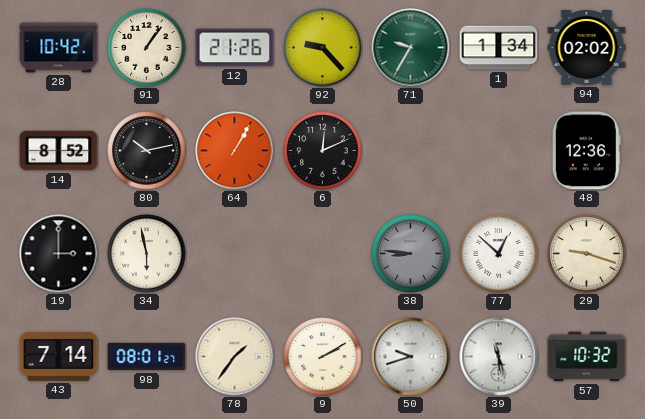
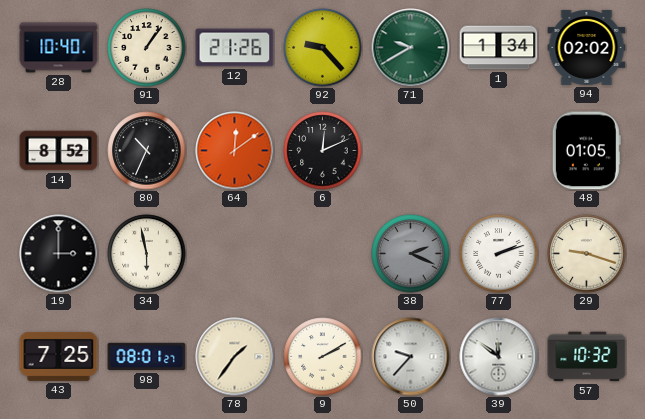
28: 10:42 -> 10:40 (59, 48)
71: 9:35 -> 9:40 (411, 48)
80: 10:13 -> 10:34 (147, 151)
64: 1:05 -> 12:09 (235, 151)
48: 12:36 -> 01:05 (586, 151)
38: 8:46 -> 2:19 (411, 254)
77: 12:52 -> 2:12 (499, 254)
43: 7:14 -> 7:25 (59, 356)
50: 9:42 -> 9:37 (411, 357)
39: 11:28 -> 11:51 (499, 357)
